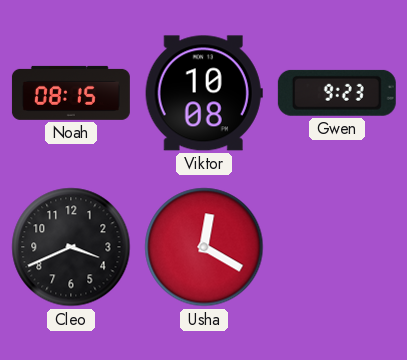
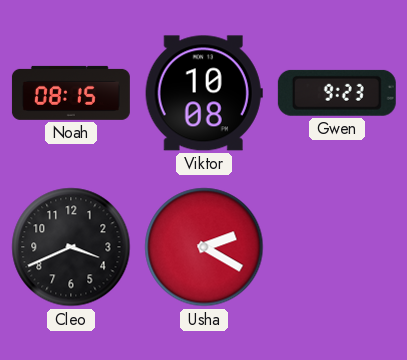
Usha: 12:20 -> 2:20 (204, 247)
